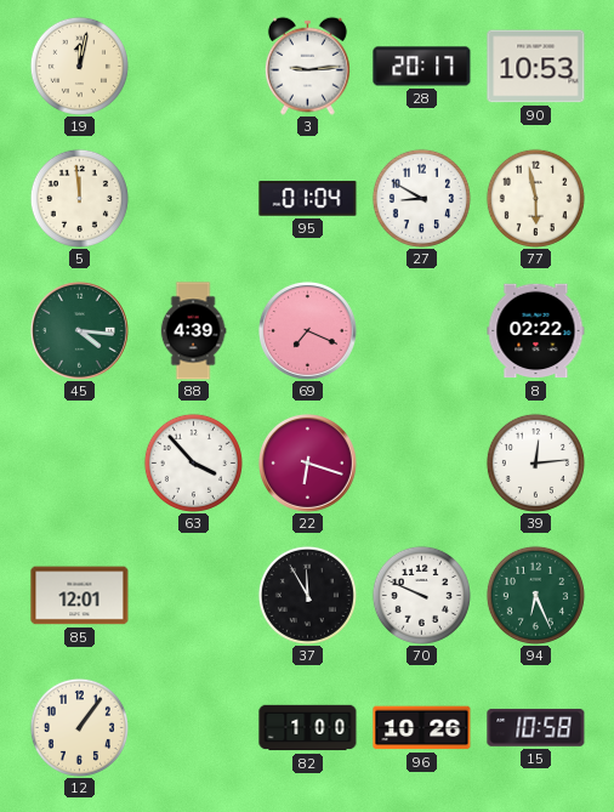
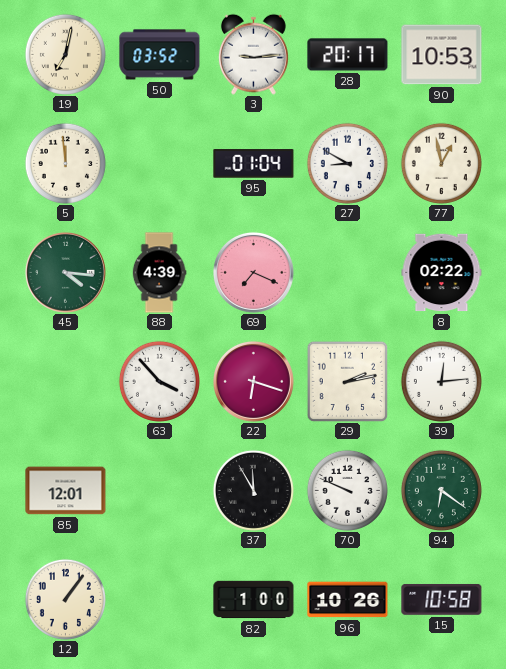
19: 12:02 -> 7:02 (65, 54)
50: none -> 03:52 (160, 55)
77: 5:58 -> 12:58 (441, 163)
29: none -> 2:13 (347, 381)
94: 6:26 -> 6:21 (441, 490)
